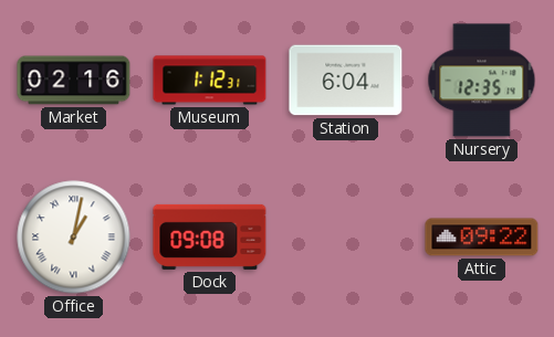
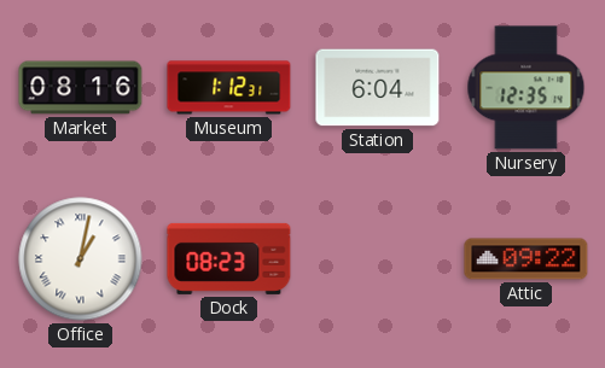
Market: 02:16 -> 08:16 (81, 88)
Dock: 09:08 -> 08:23 (229, 258)
